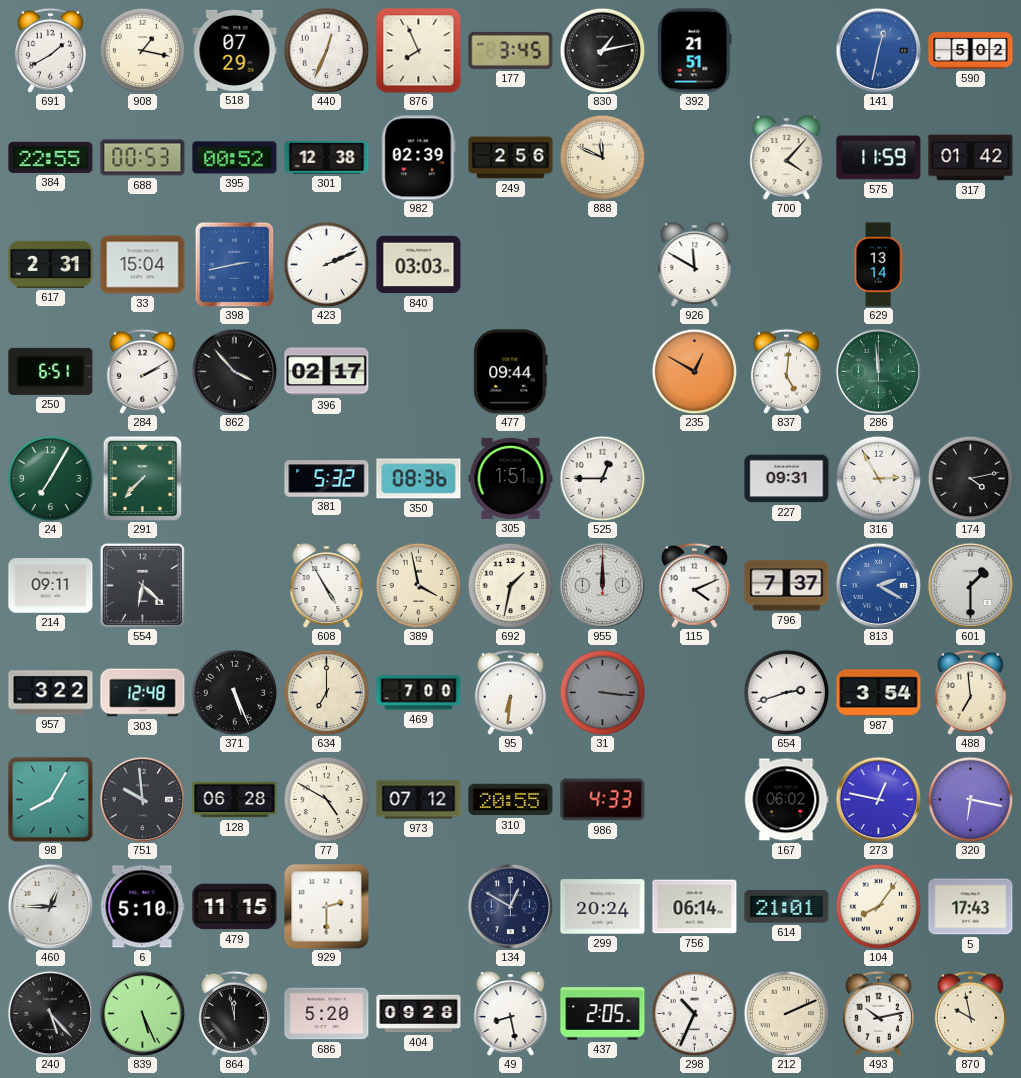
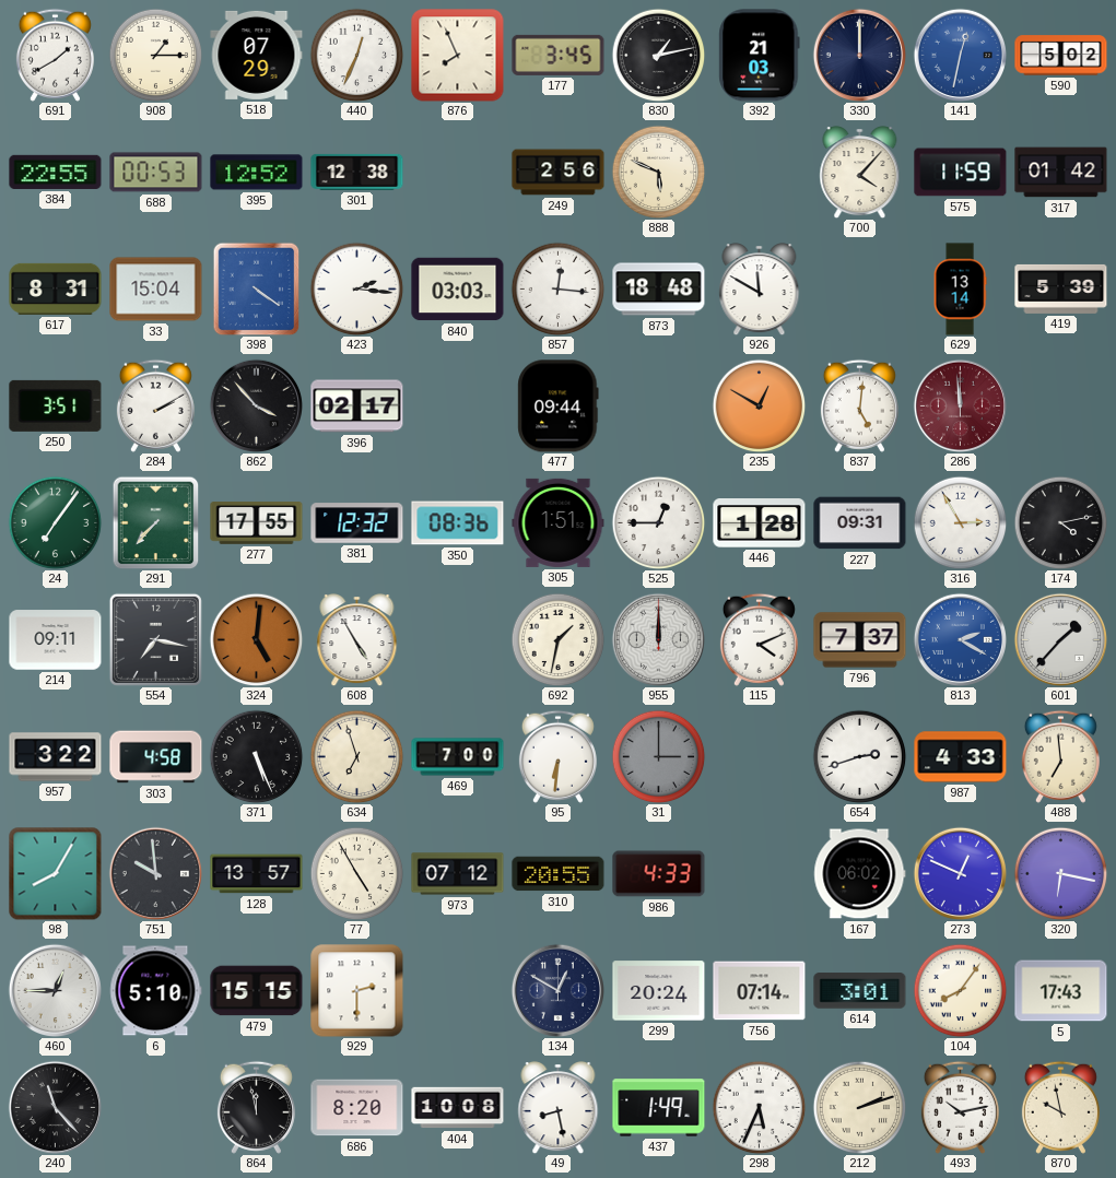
908: 1:17 -> 1:15 (155, 55)
392: 21:51 -> 21:03 (760, 56)
330: none -> 12:00 (859, 55)
395: 00:52 -> 12:52 (257, 173)
982: 02:39 -> none (419, 158)
888: 11:49 -> 5:49 (658, 172)
617: 2:31 -> 8:31 (56, 288)
398: 2:43 -> 4:21 (257, 288)
423: 2:11 -> 2:16 (356, 288)
857: none -> 12:16 (557, 288)
873: none -> 18:48 (659, 290)
419: none -> 5:39 (1061, 288)
250: 6:51 -> 3:51 (56, 405)
286 dial: green -> burgundy (960, 405)
24: 7:05 -> 7:06 (55, 522)
277: none -> 17:55 (257, 523)
381: 5:32 -> 12:32 (357, 523)
446: none -> 1:28 (760, 523)
554: 6:22 -> 7:17 (155, 639)
324: none -> 5:01 (256, 639)
389: 3:58 -> none (418, 585)
601: 1:30 -> 1:37 (1060, 639)
303: 12:48 -> 4:58 (156, 757)
634: 7:00 -> 6:57 (356, 756)
31: 3:16 -> 3:00 (658, 756)
987: 3:54 -> 4:33 (961, 757)
128: 06:28 -> 13:57 (257, 874)
77: 4:50 -> 4:55 (356, 873)
273: 12:47 -> 12:49 (960, 873)
479: 11:15 -> 15:15 (257, 991)
756: 06:14 -> 07:14 (760, 991)
614: 21:01 -> 3:01 (860, 991)
240: 5:23 -> 11:23 (55, 1107)
839: 5:26 -> none (142, 1013)
686: 5:20 -> 8:20 (357, 1108)
404: 09:28 -> 10:08 (458, 1108)
437: 2:05 -> 1:49 (659, 1108)
298: 10:34 -> 5:34 (759, 1107)
212: 2:11 -> 2:12 (859, 1107)
